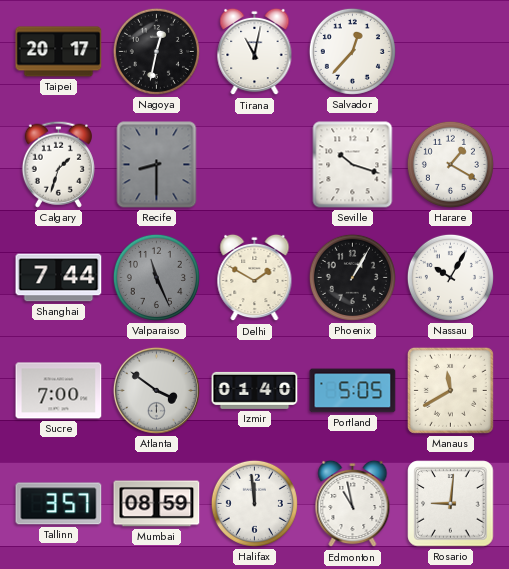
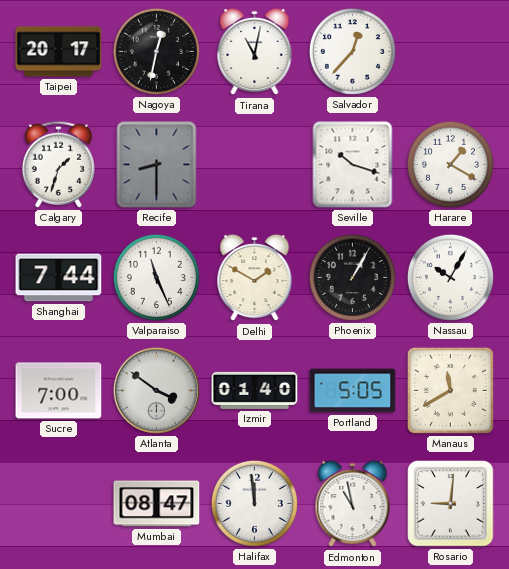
Valparaiso dial: grey -> white (156, 277)
Tallinn: 3:57 -> none (59, 504)
Mumbai: 08:59 -> 08:47 (157, 504)
